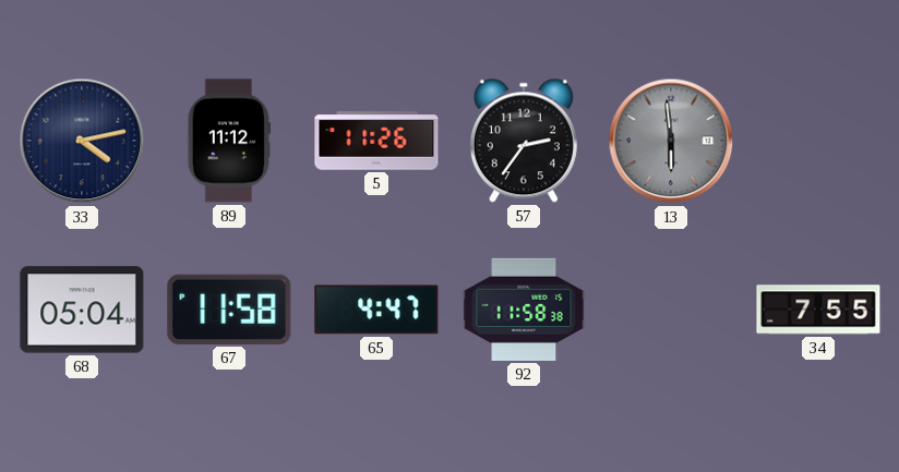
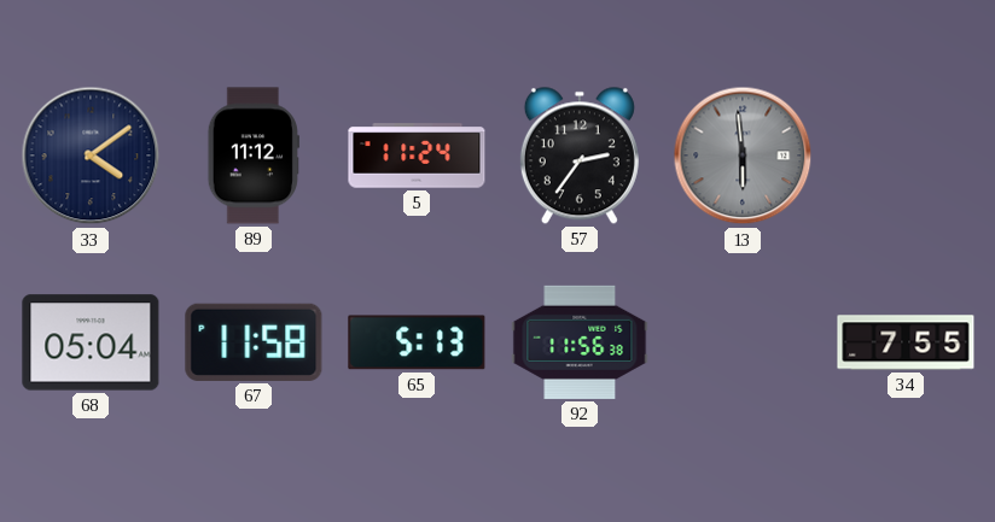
33: 4:13 -> 4:09 (91, 156)
5: 11:26 -> 11:24 (417, 156)
65: 4:47 -> 5:13 (417, 342)
92: 11:58 -> 11:56 (580, 342)
